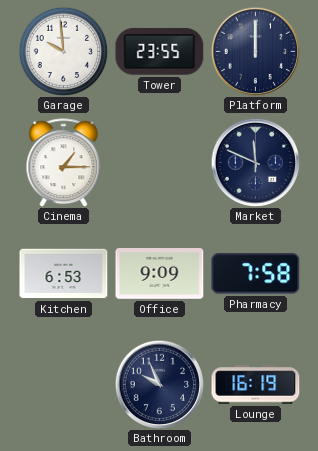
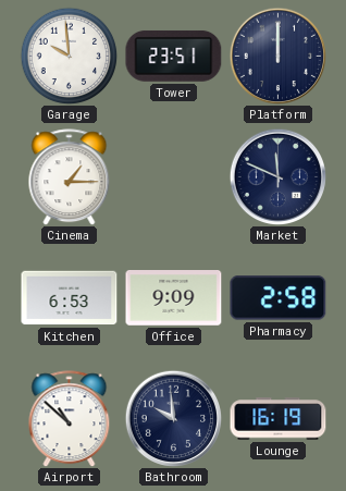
Tower: 23:55 -> 23:51 (174, 56)
Pharmacy: 7:58 -> 2:58 (279, 298)
Airport: none -> 10:52 (70, 419)
Bathroom: 9:56 -> 9:59 (173, 418)
